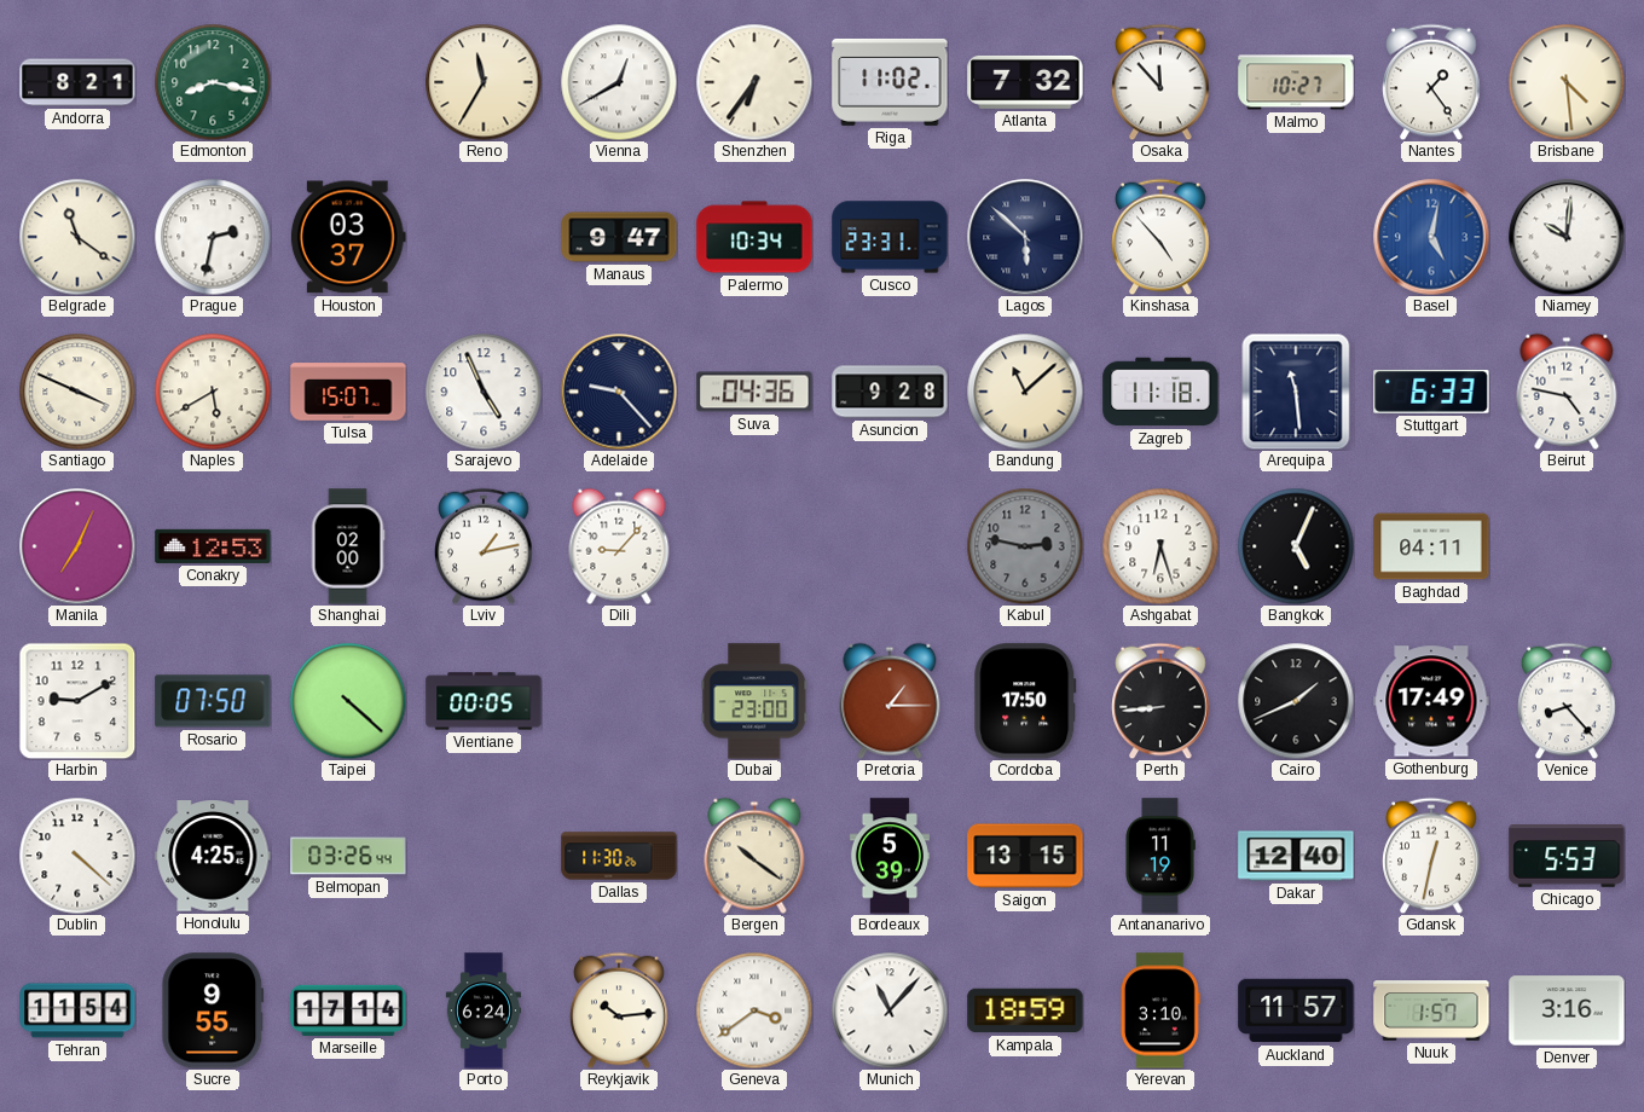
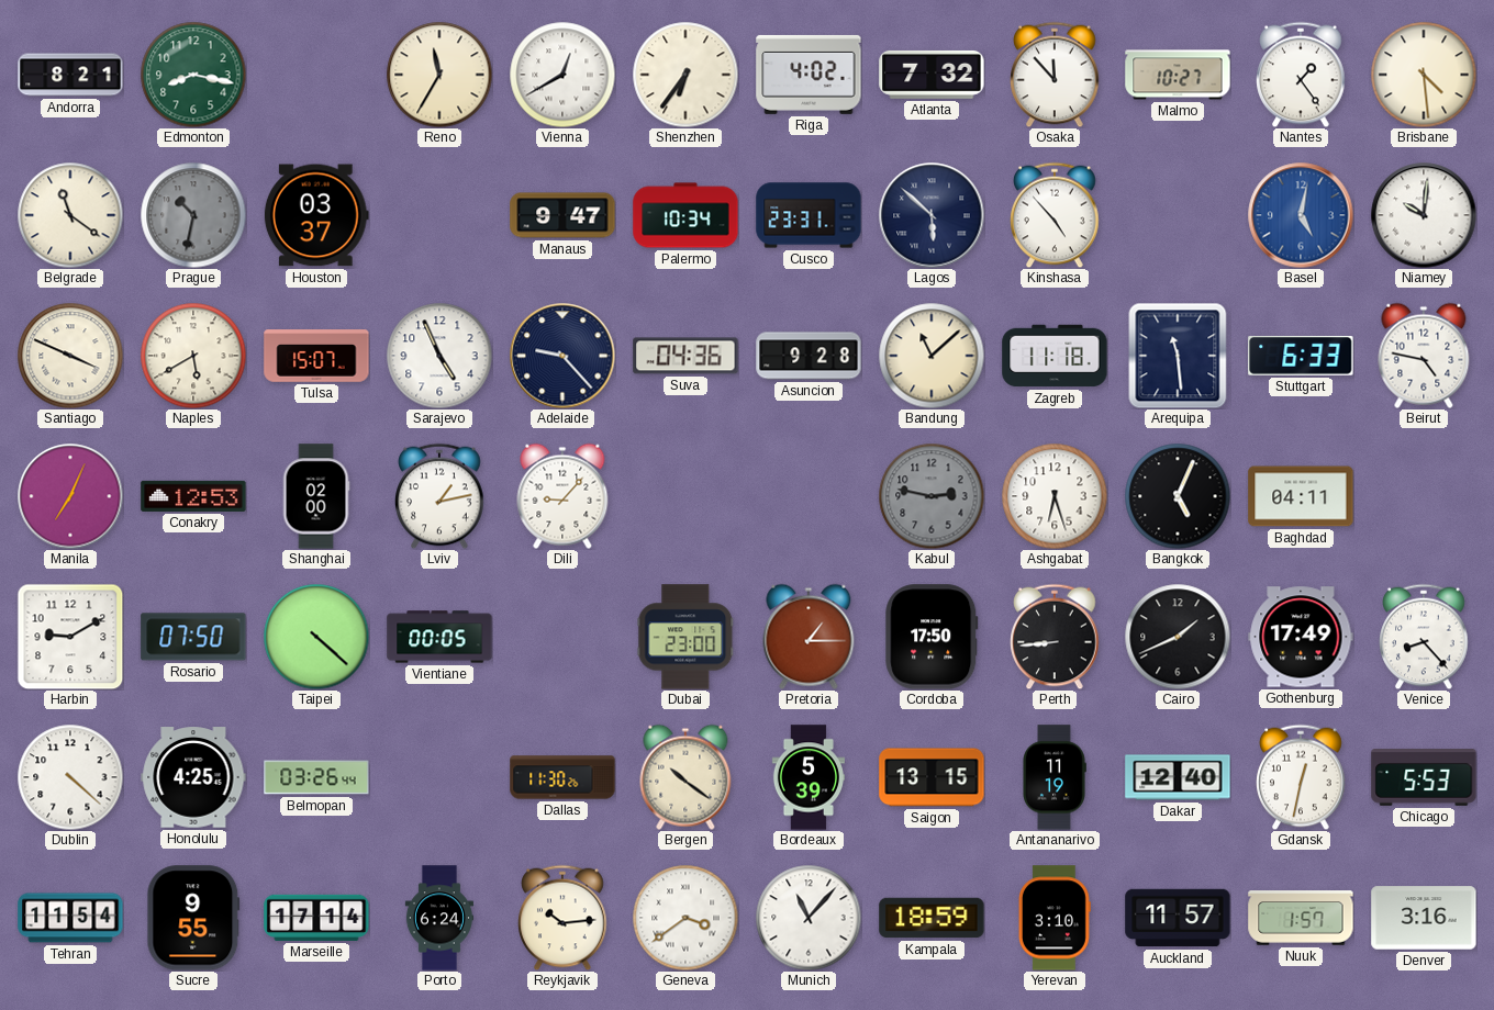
Riga: 11:02 -> 4:02 (809, 75)
Prague: 2:32 -> 10:32 (193, 215)
Prague dial: white -> grey (193, 215)
